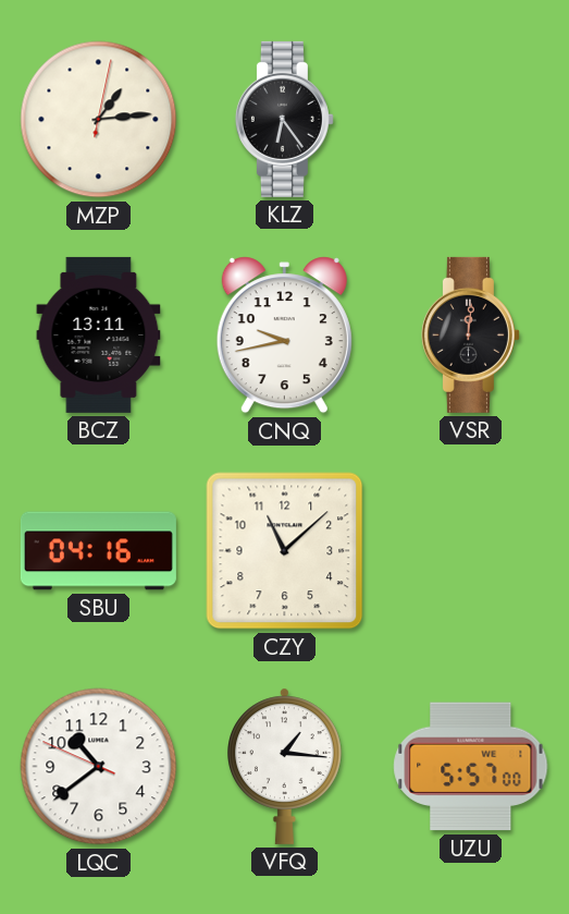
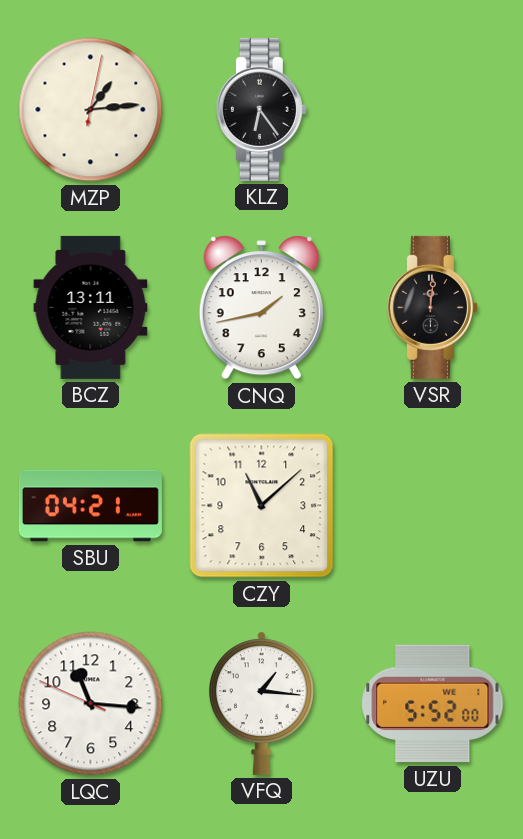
CNQ: 9:43 -> 1:43 (261, 308)
SBU: 04:16 -> 04:21 (90, 506)
LQC: 10:38 -> 11:15 (91, 704)
UZU: 5:57 -> 5:52 (433, 704)
